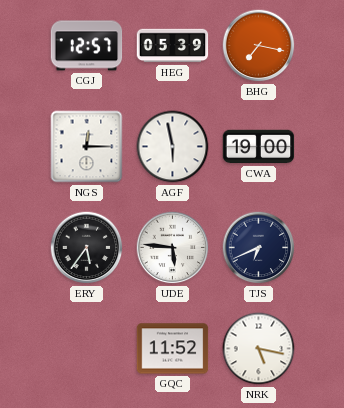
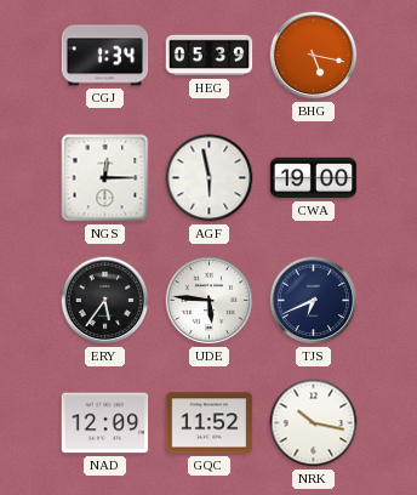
CGJ: 12:57 -> 1:34 (105, 56)
BHG: 7:17 -> 5:17 (314, 56)
NAD: none -> 12:09 (105, 423)
NRK: 5:17 -> 10:17 (314, 423)
